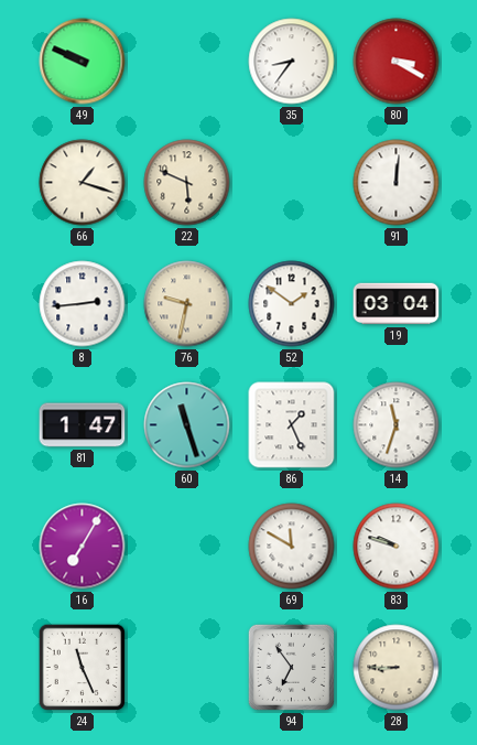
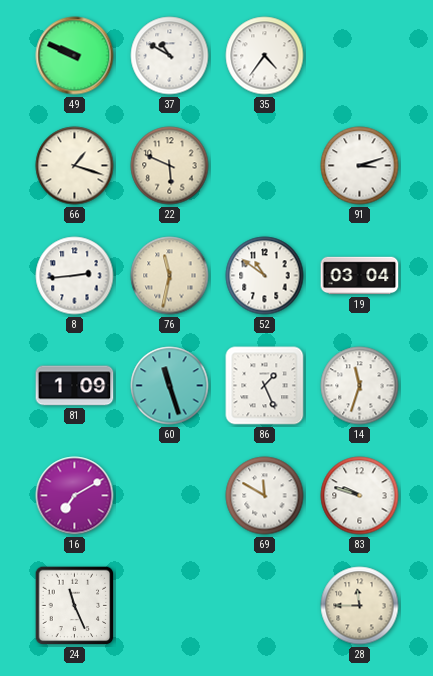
37: none -> 10:50 (170, 56)
35: 8:36 -> 4:36 (265, 56)
80: 3:20 -> none (397, 62)
91: 12:01 -> 3:12 (360, 166)
76: 9:32 -> 11:32 (170, 276)
52: 1:51 -> 10:51 (265, 276)
81: 1:47 -> 1:09 (75, 386)
16: 7:05 -> 7:10 (75, 496)
94: 6:54 -> none (291, 667)
28: 8:45 -> 11:45 (360, 606)
